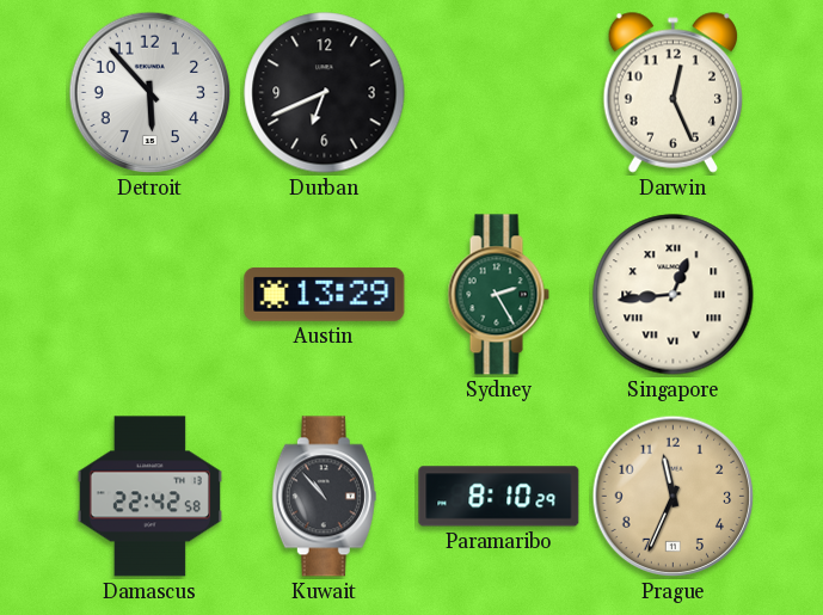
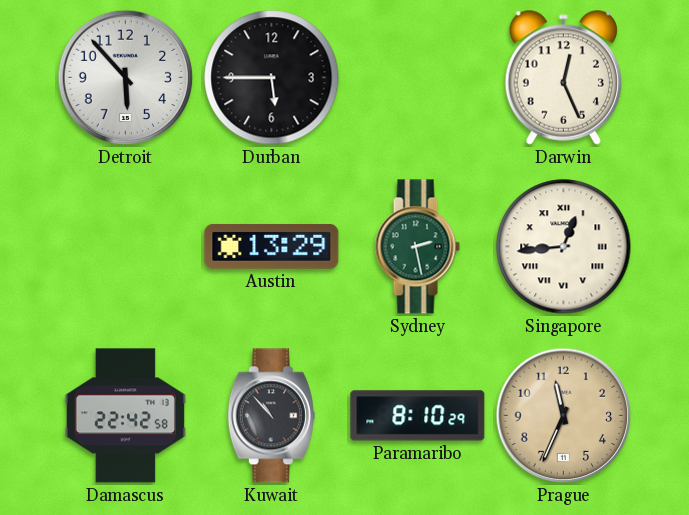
Durban: 6:41 -> 5:45 (272, 78)
Sydney: 2:25 -> 2:28 (417, 247)
